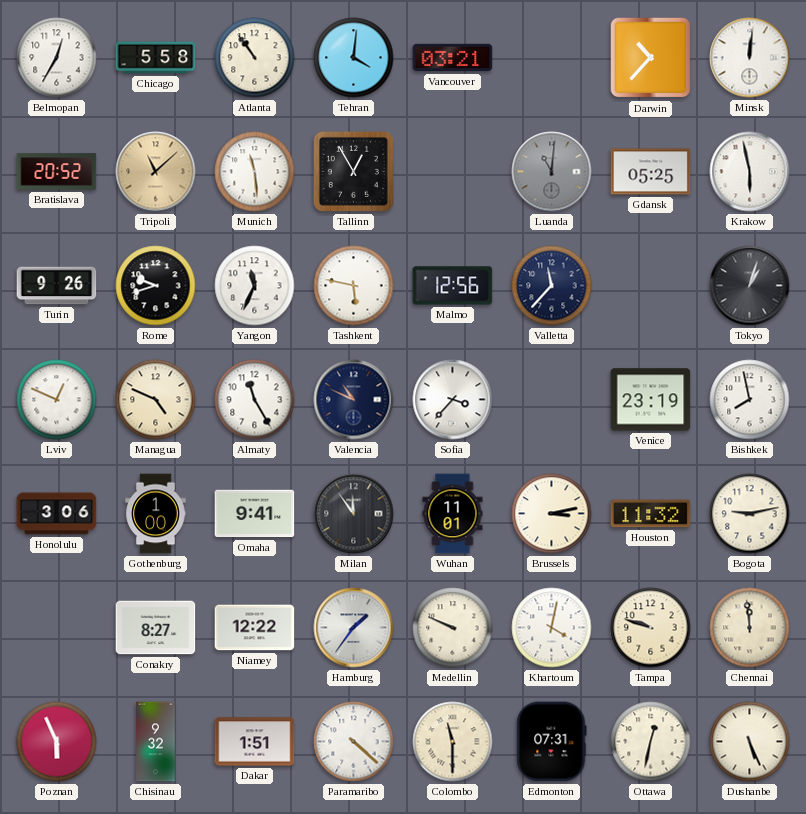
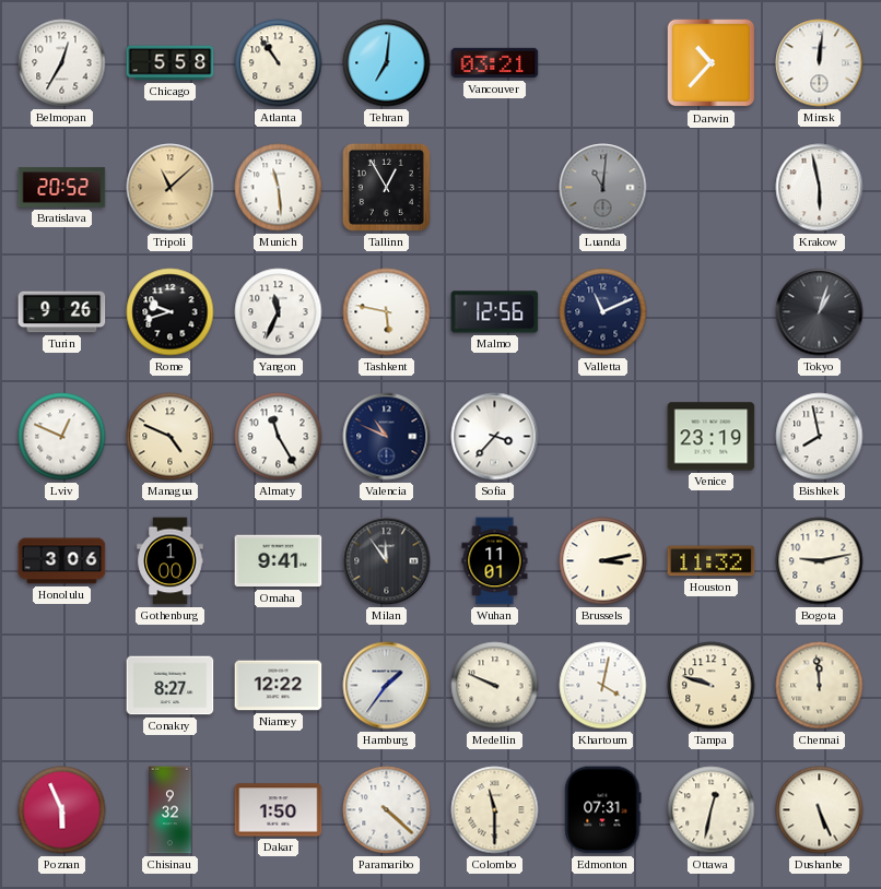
Tehran: 4:01 -> 7:01 (387, 63)
Gdansk: 05:25 -> none (651, 172)
Valletta: 11:37 -> 11:11 (603, 312)
Dakar: 1:51 -> 1:50 (279, 810)
